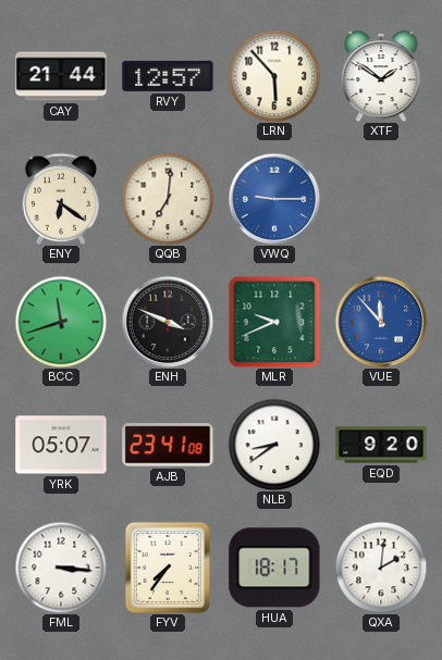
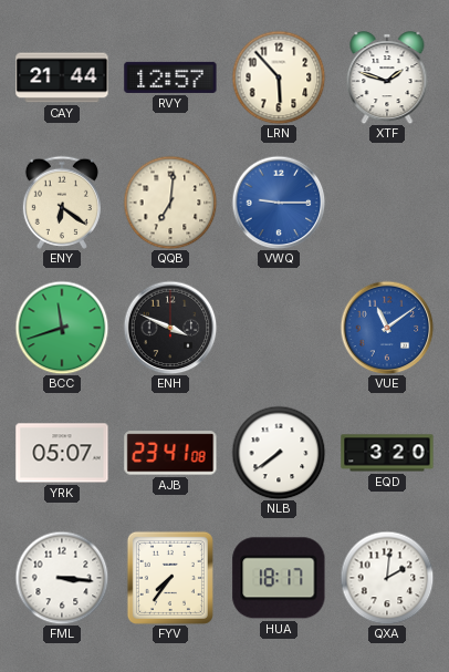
XTF: 1:51 -> 1:48 (387, 77)
MLR: 9:41 -> none (274, 322)
VUE: 11:53 -> 11:09 (387, 328)
NLB: 8:39 -> 7:39 (279, 453)
EQD: 9:20 -> 3:20 (387, 453)
